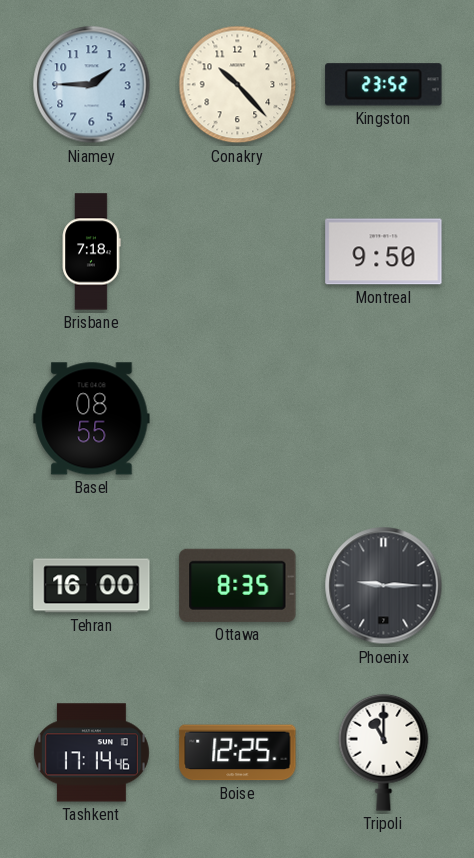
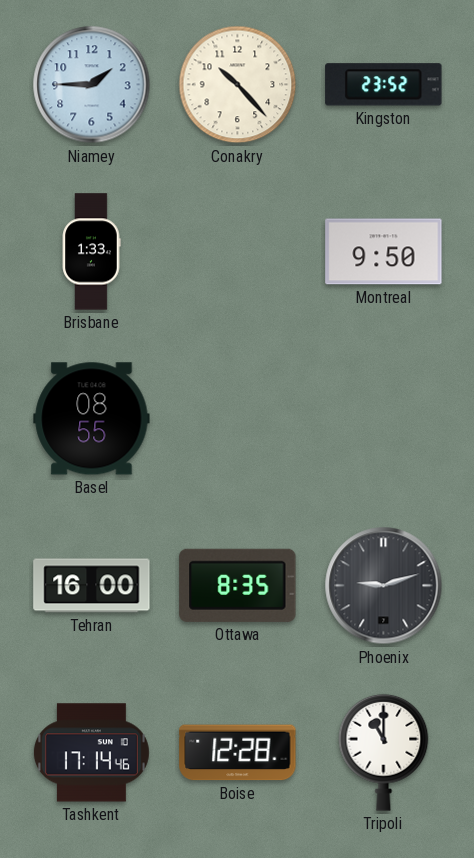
Brisbane: 7:18 -> 1:33 (91, 252)
Phoenix: 9:15 -> 9:12 (384, 586)
Boise: 12:25 -> 12:28 (238, 753)
